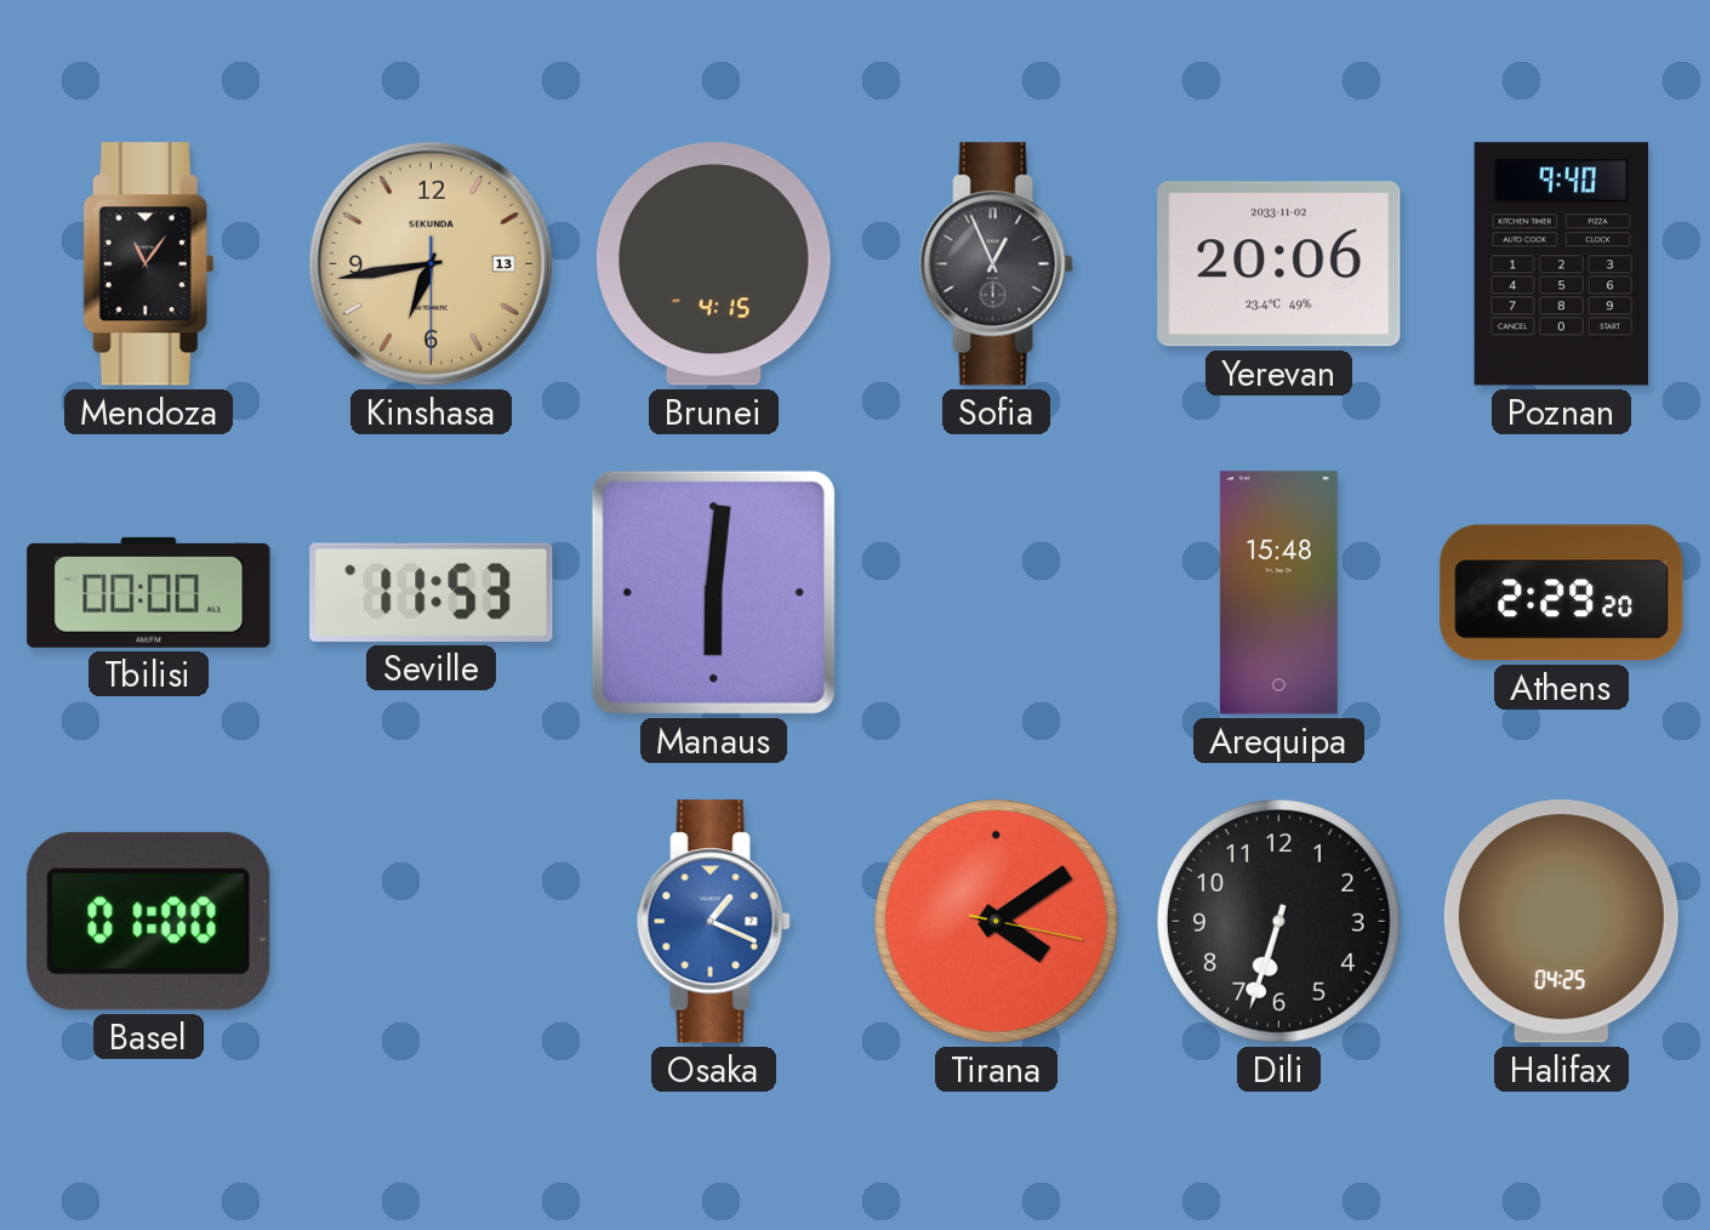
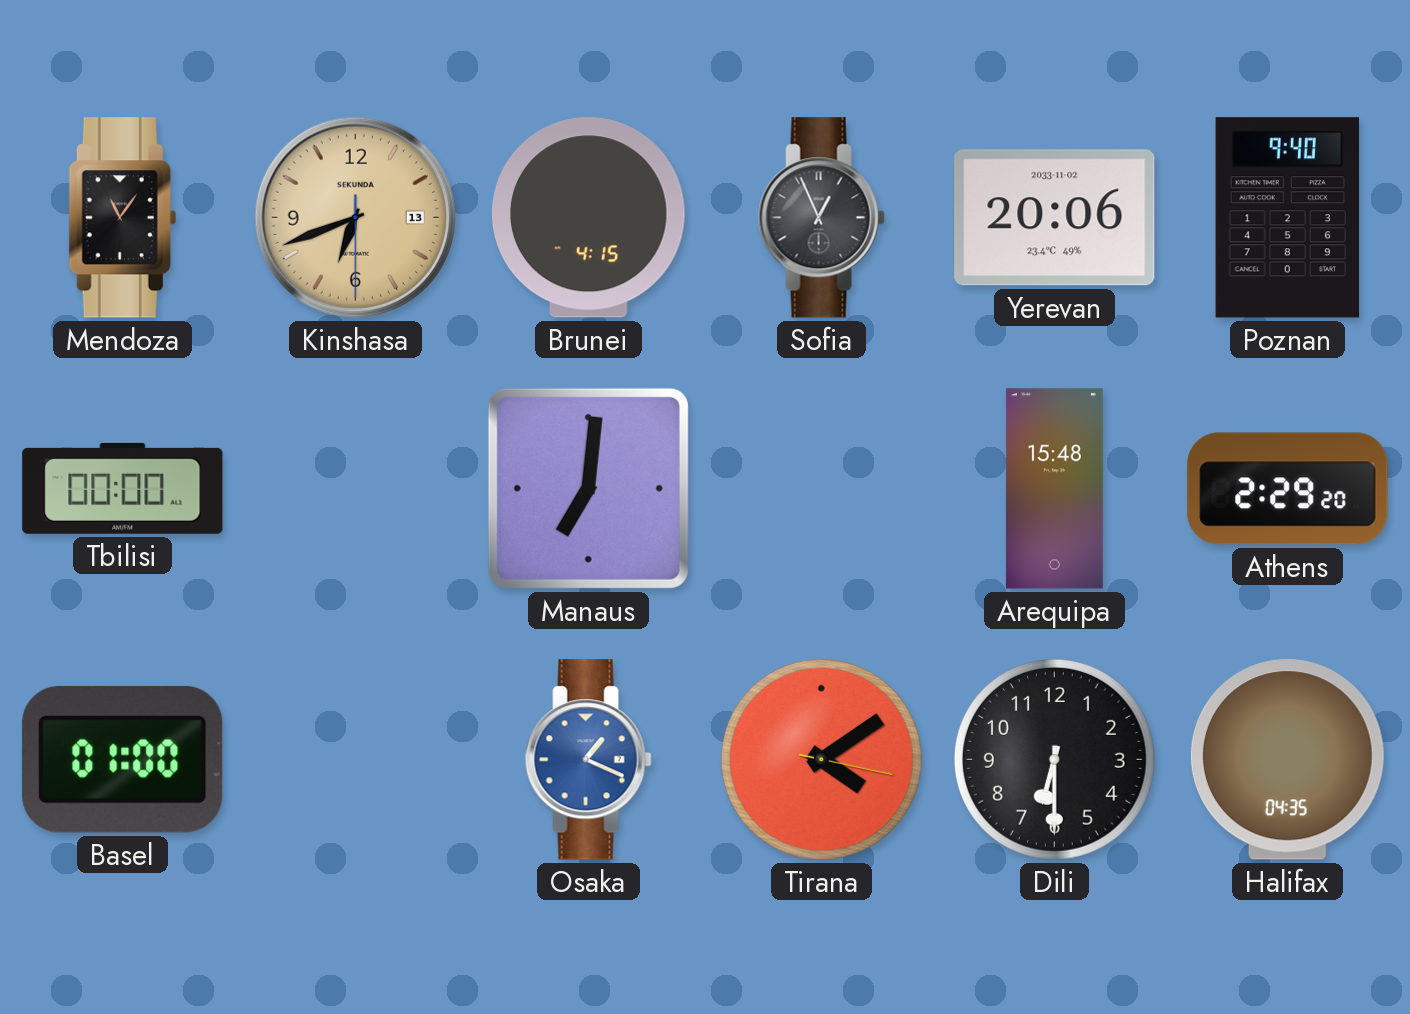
Kinshasa: 6:43 -> 6:41 (355, 217)
Seville: 11:53 -> none (432, 592)
Manaus: 6:01 -> 7:01 (588, 488)
Dili: 6:33 -> 6:30 (1054, 759)
Halifax: 04:25 -> 04:35 (1287, 760)
